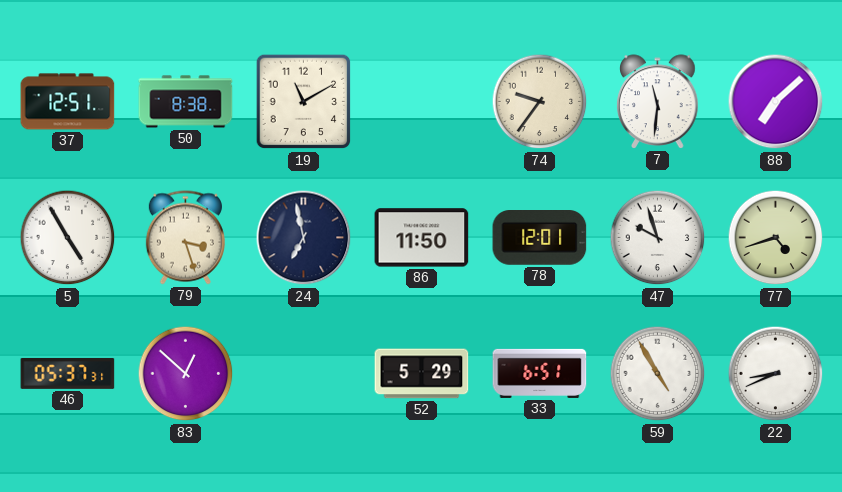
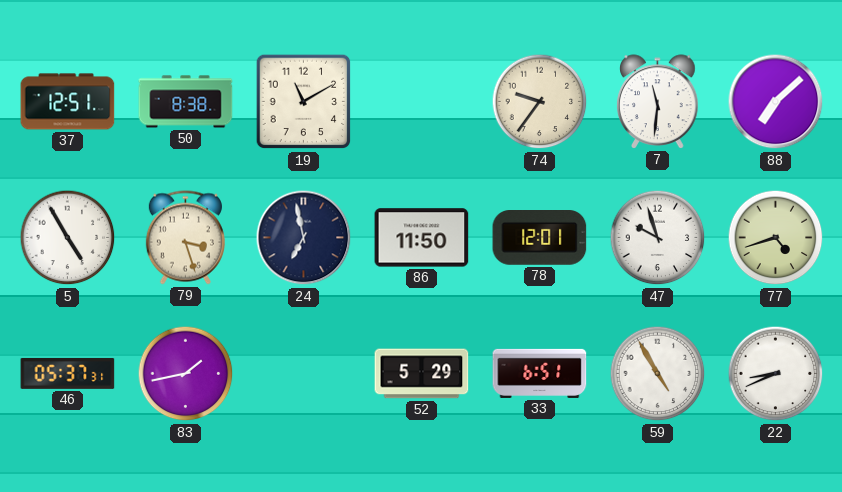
83: 12:52 -> 1:43 (186, 374)
